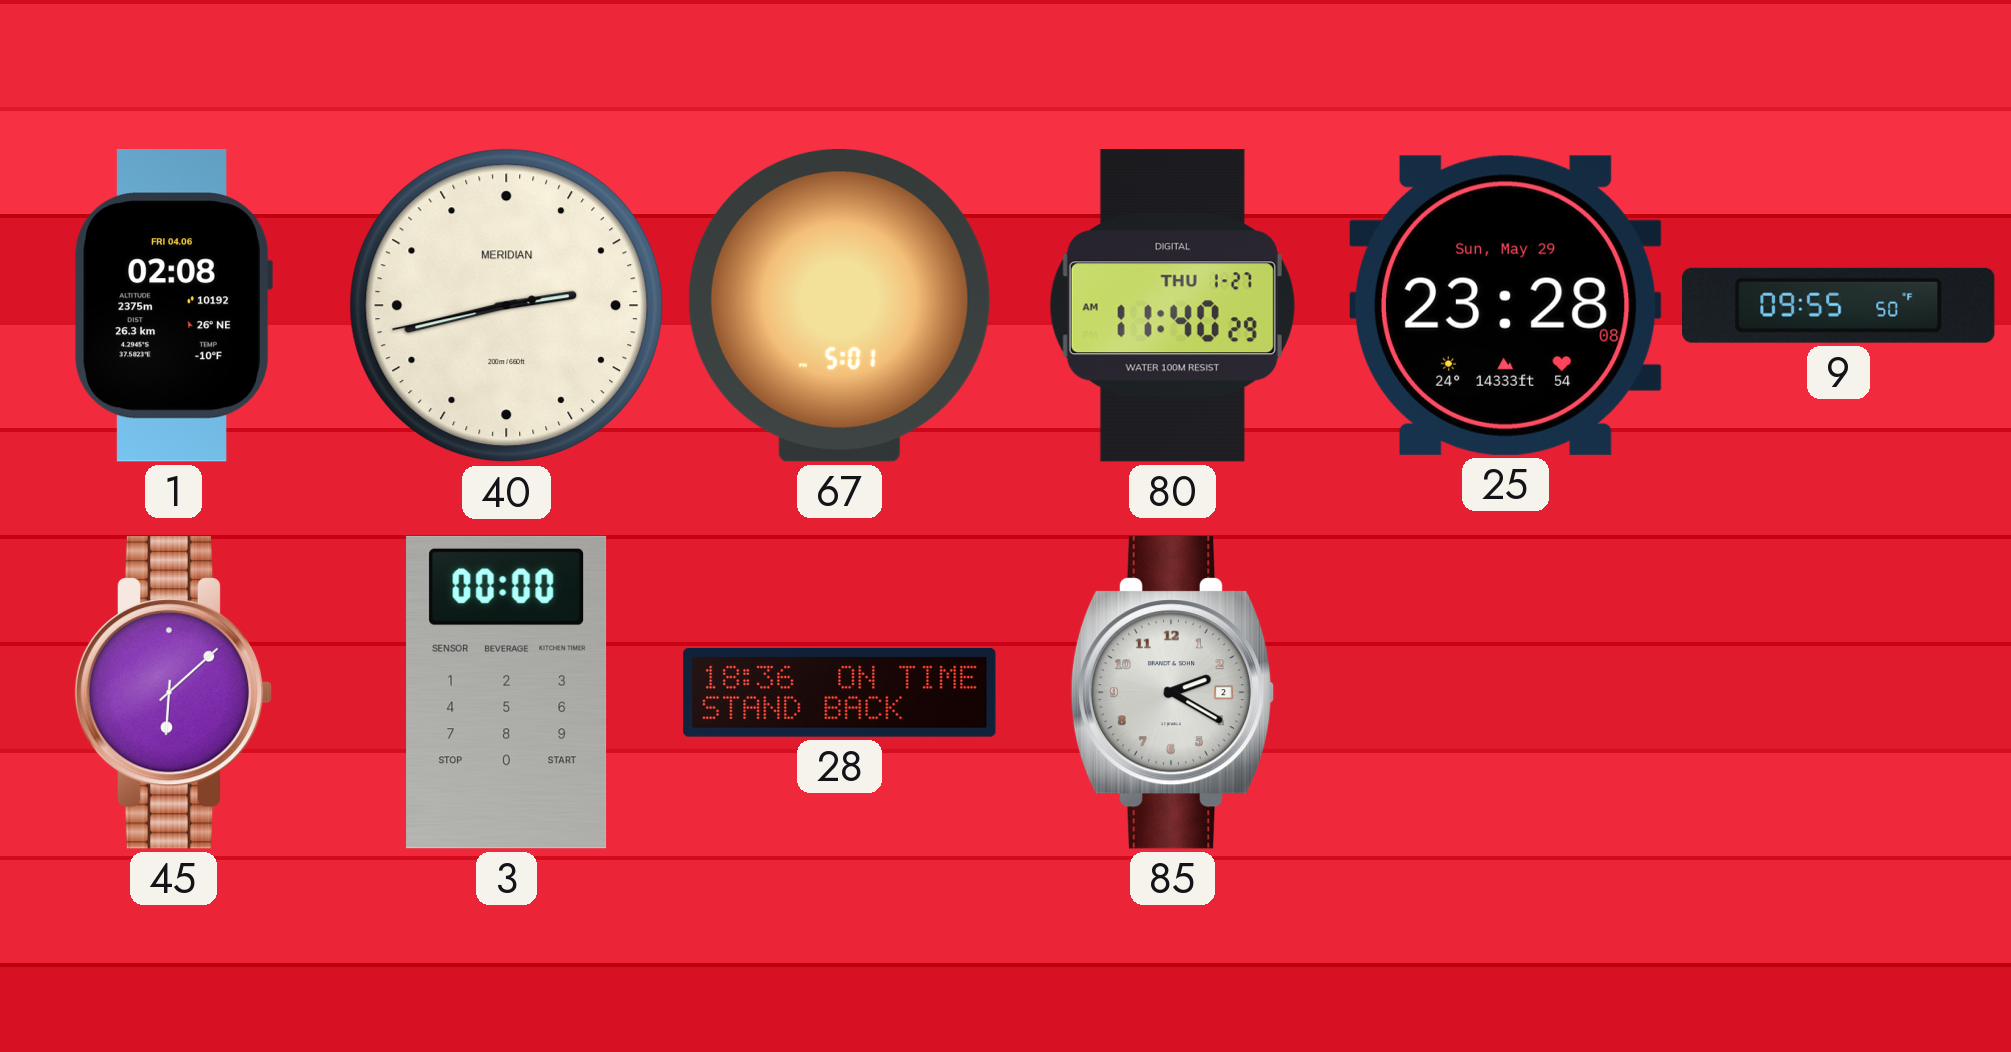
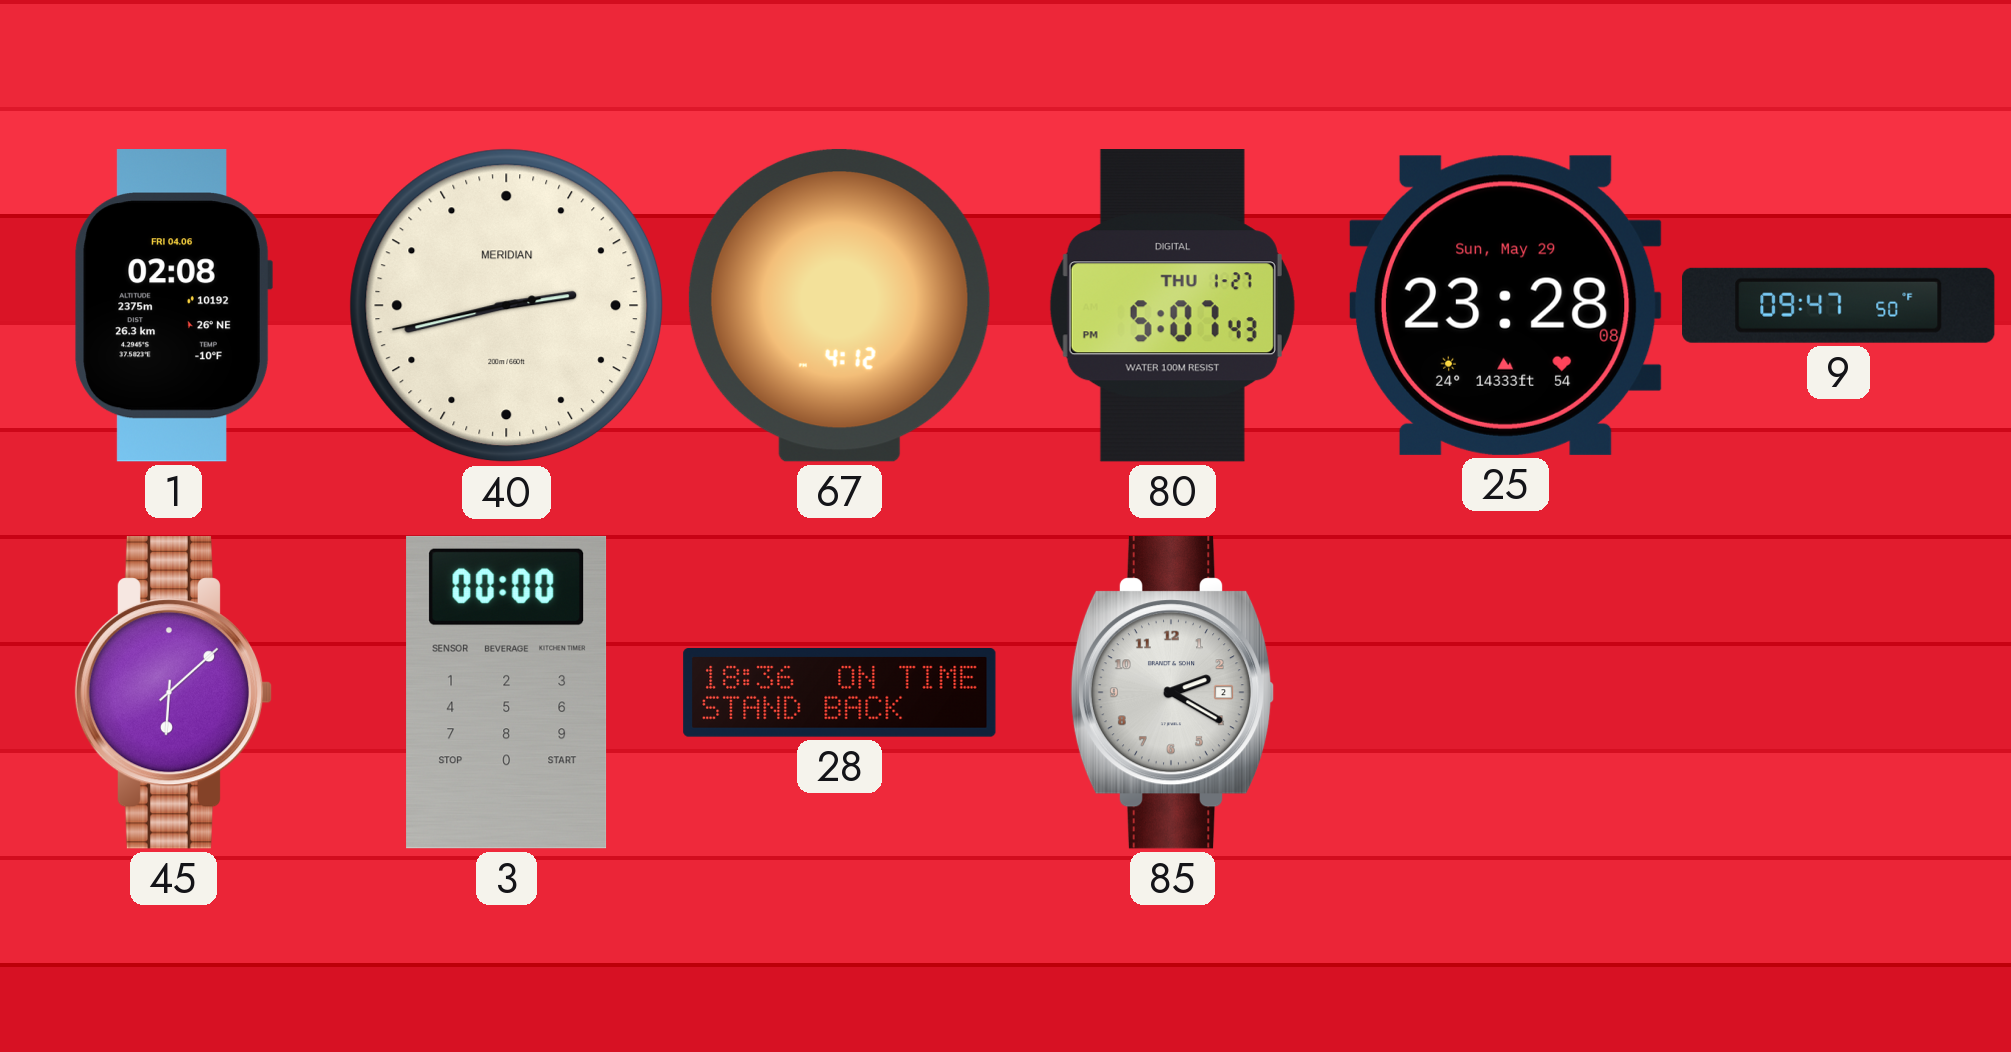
67: 5:01 -> 4:12 (839, 305)
80: 11:40 -> 5:07 (1172, 306)
9: 09:55 -> 09:47 (1839, 305)
